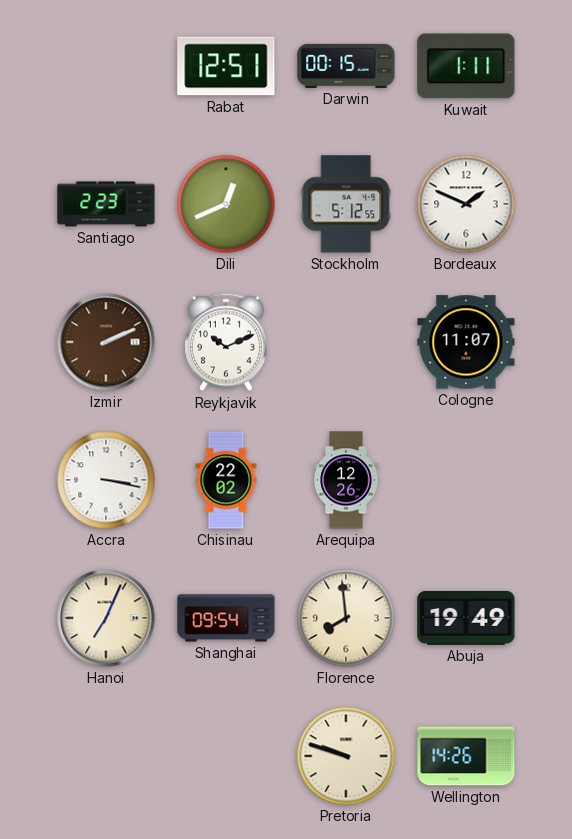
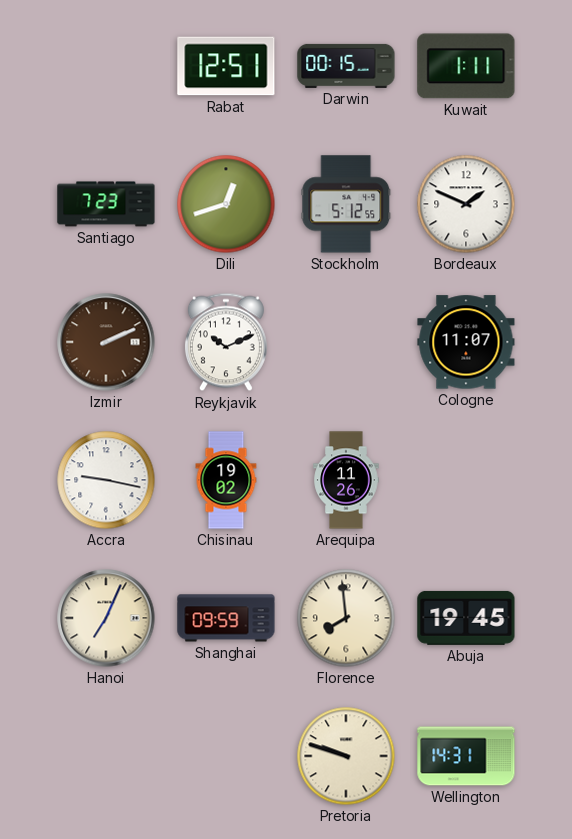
Santiago: 2:23 -> 7:23 (106, 204)
Dili: 12:41 -> 12:42 (226, 204)
Accra: 3:17 -> 9:17 (106, 480)
Chisinau: 22:02 -> 19:02 (226, 480)
Arequipa: 12:26 -> 11:26 (346, 480)
Shanghai: 09:54 -> 09:59 (226, 618)
Abuja: 19:49 -> 19:45 (466, 618)
Wellington: 14:26 -> 14:31 (466, 756)
